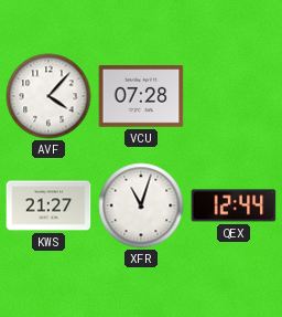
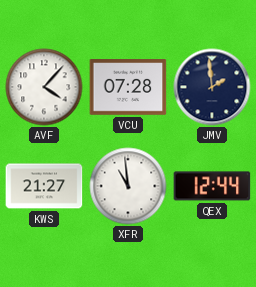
JMV: none -> 1:59 (212, 87)
XFR: 11:03 -> 10:59 (128, 186)
